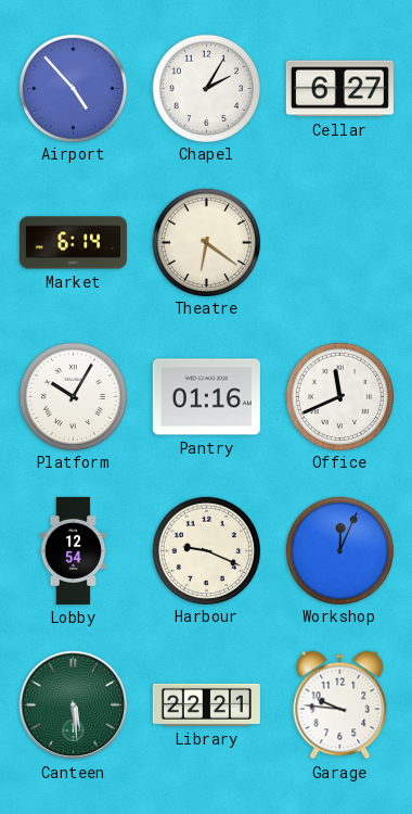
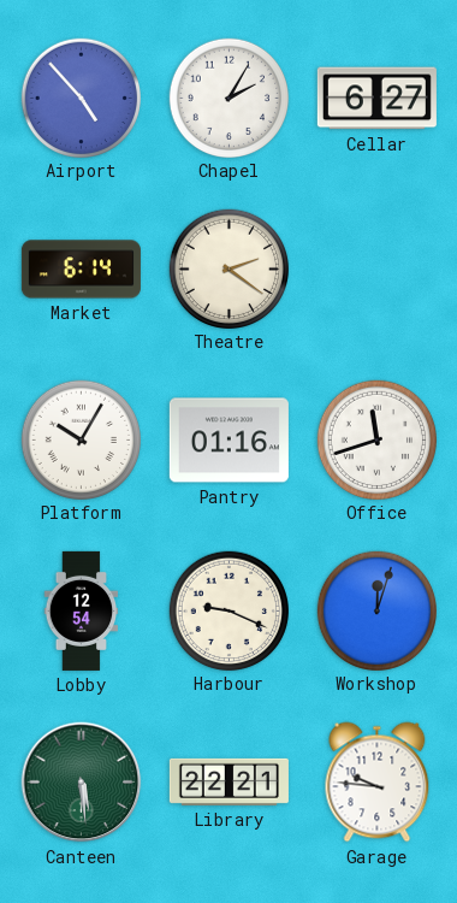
Theatre: 6:21 -> 2:21 (228, 268)
Office: 11:41 -> 11:42 (376, 439)
Workshop: 12:04 -> 12:03 (376, 610)
